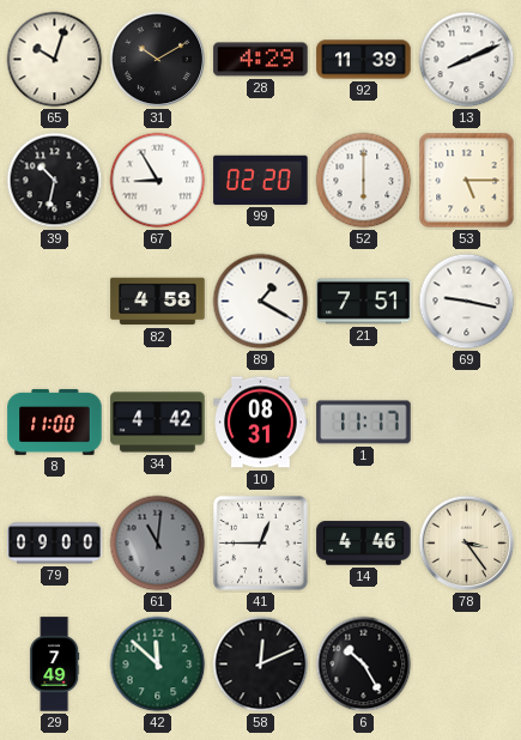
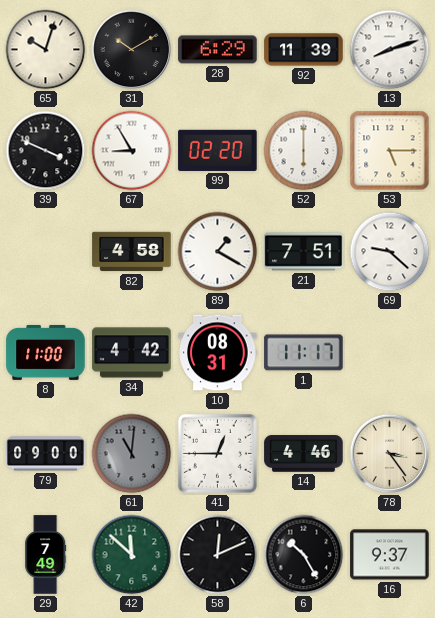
28: 4:29 -> 6:29 (218, 50)
13: 8:11 -> 8:12 (390, 50)
39: 10:32 -> 3:49 (46, 151)
69: 9:17 -> 9:22 (390, 252)
16: none -> 9:37 (390, 555)
